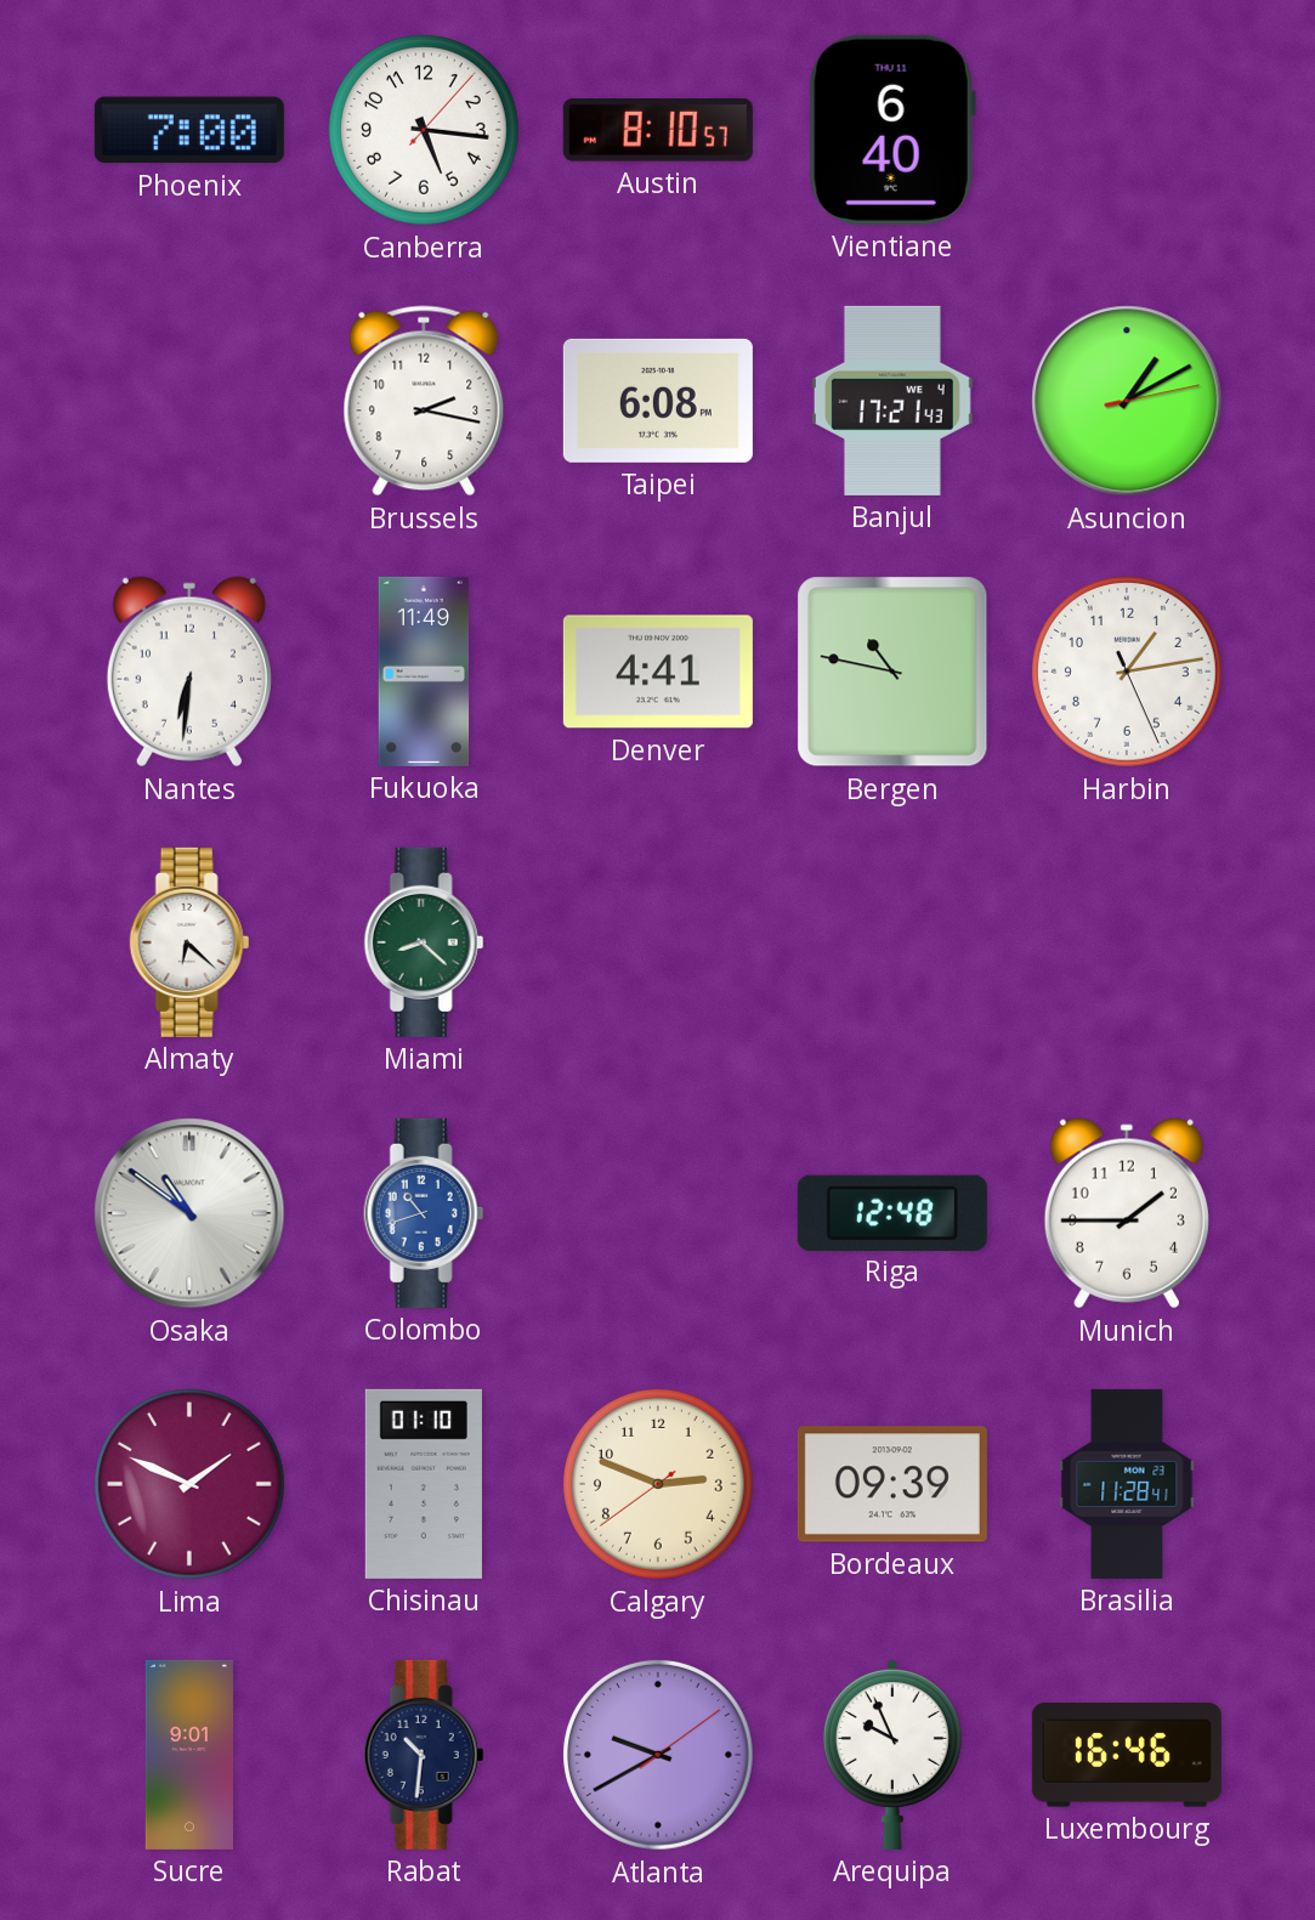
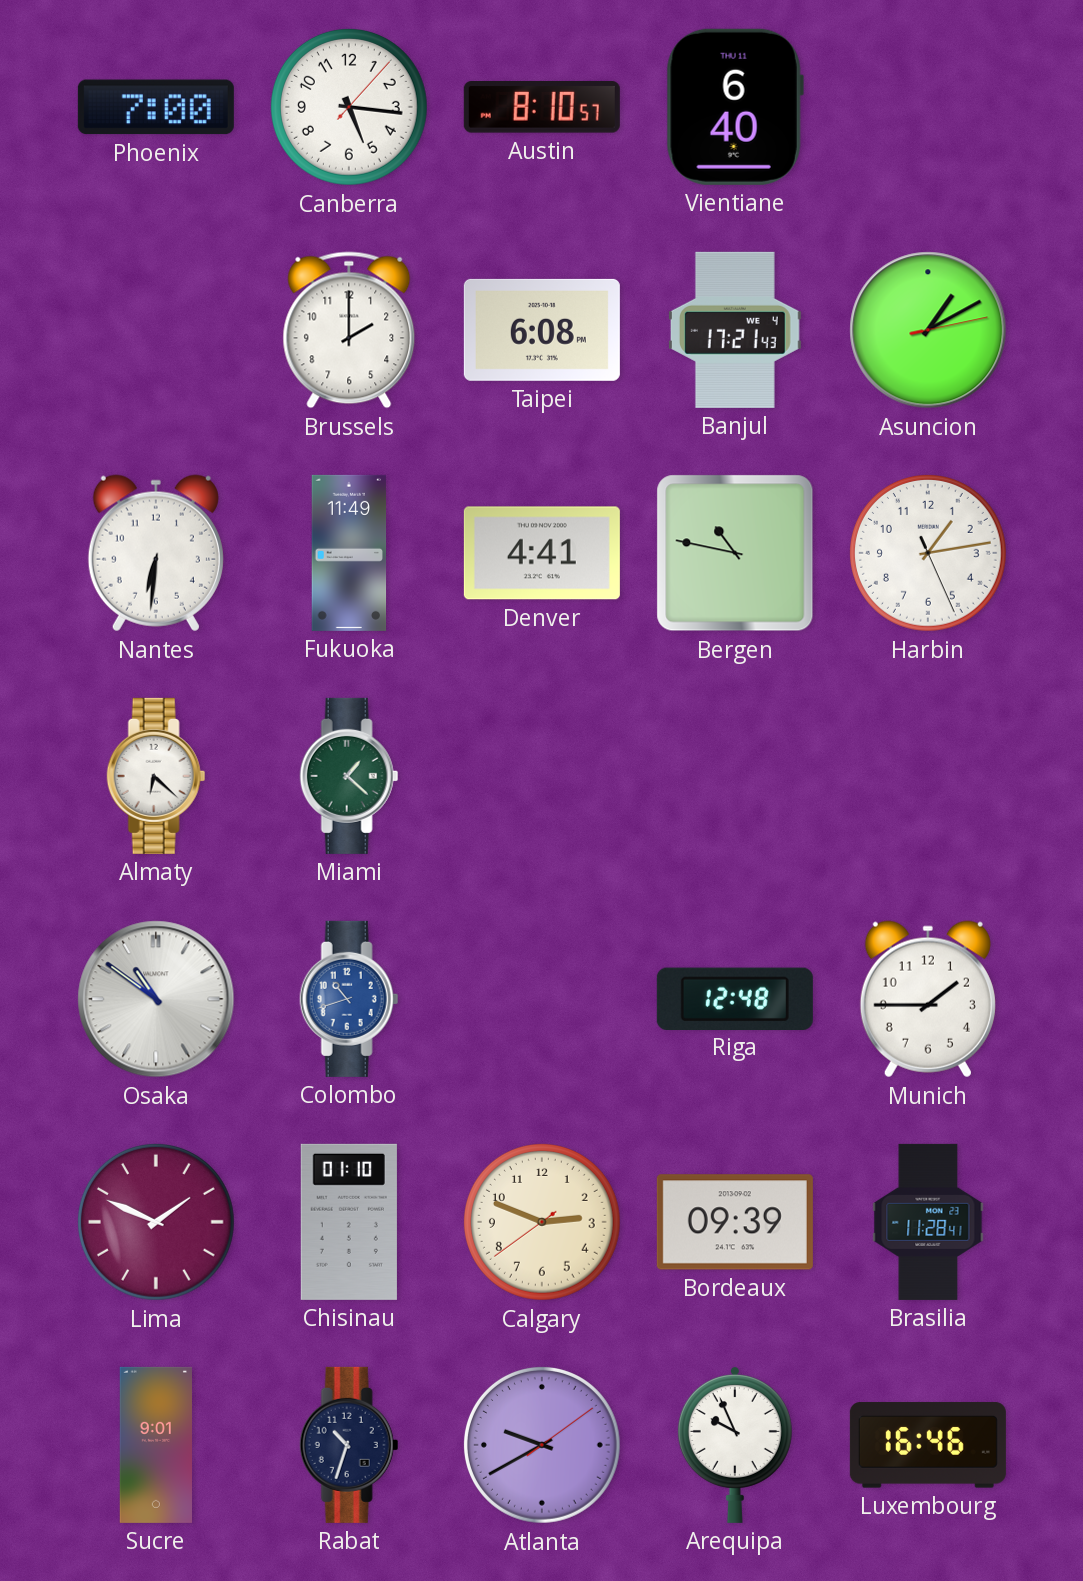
Brussels: 2:17 -> 2:00 (349, 330)
Miami: 8:22 -> 1:22 (349, 776)
Rabat: 10:31 -> 10:33 (349, 1445)
